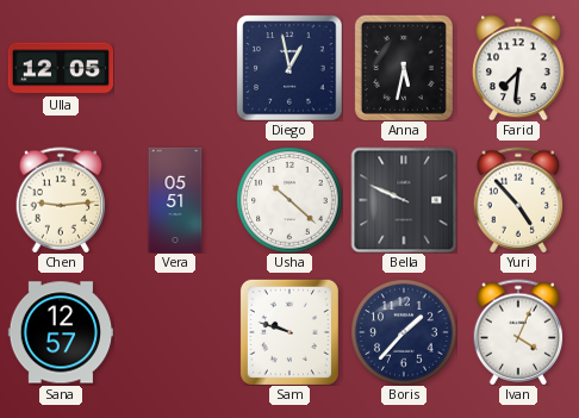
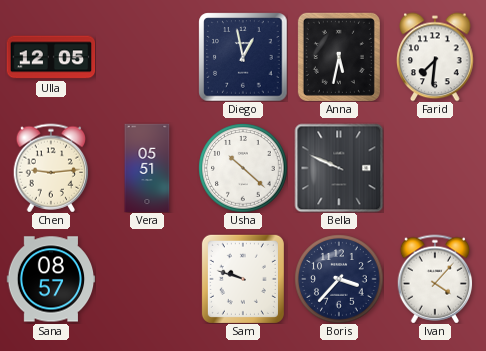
Yuri: 4:53 -> none (518, 200)
Sana: 12:57 -> 08:57 (51, 279)
Boris: 1:37 -> 3:37 (339, 279)
Ivan: 4:04 -> 4:07 (435, 279)
